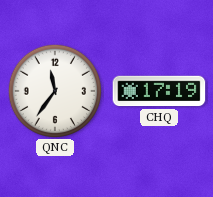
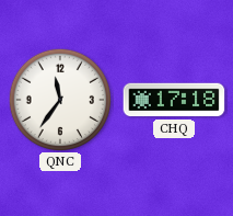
CHQ: 17:19 -> 17:18 (174, 100)
